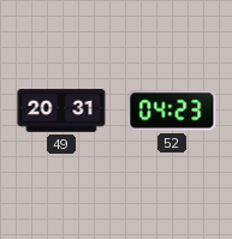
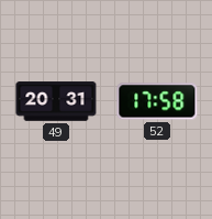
52: 04:23 -> 17:58 (157, 101)
